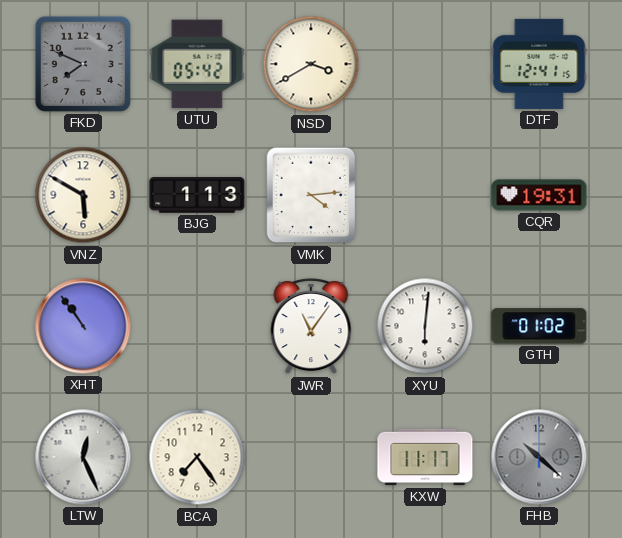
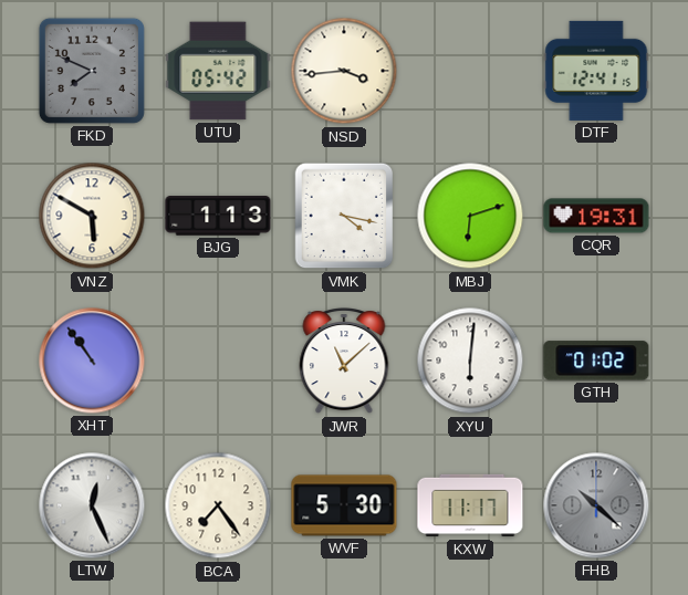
NSD: 3:40 -> 3:44 (344, 71)
VMK: 4:14 -> 4:17 (344, 216)
MBJ: none -> 6:12 (470, 216)
JWR: 11:06 -> 11:08 (344, 362)
WVF: none -> 5:30 (344, 505)
